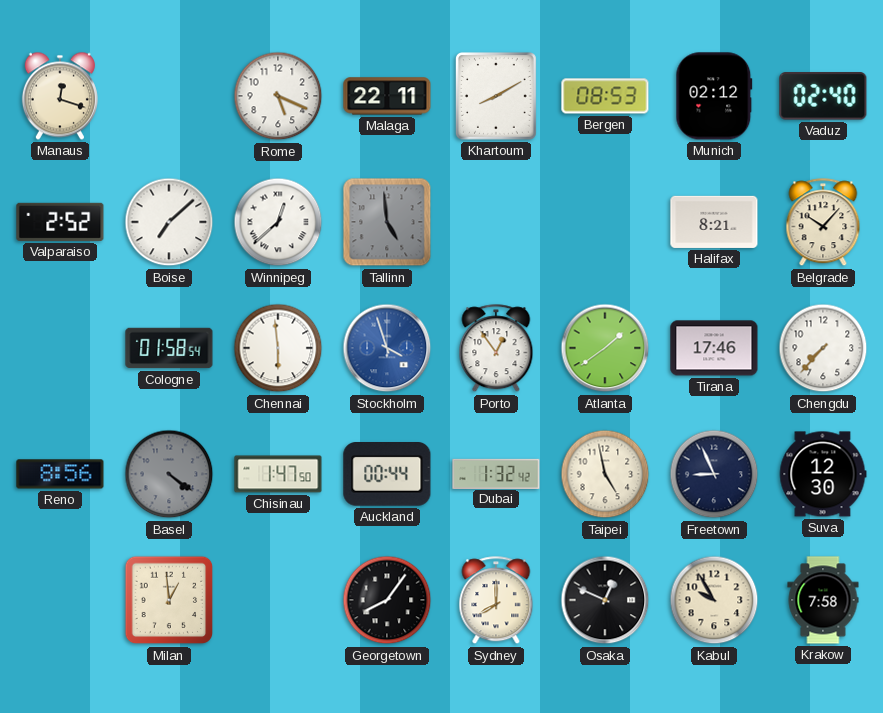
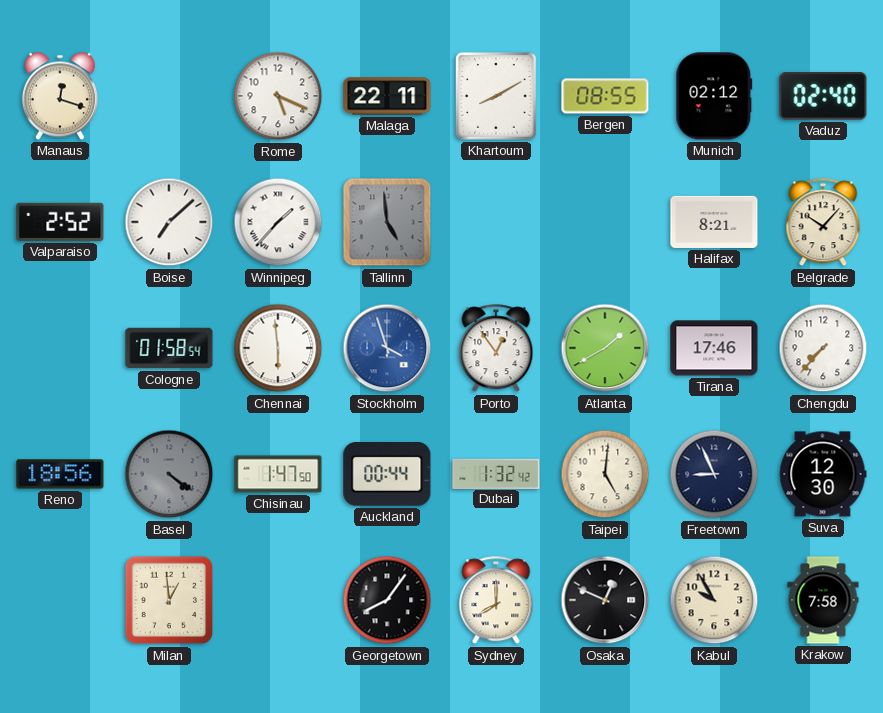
Bergen: 08:53 -> 08:55 (605, 96)
Winnipeg: 12:38 -> 1:37 (278, 222)
Atlanta: 1:39 -> 1:40 (605, 348)
Reno: 8:56 -> 18:56 (60, 474)
Taipei: 4:58 -> 5:01 (605, 474)
